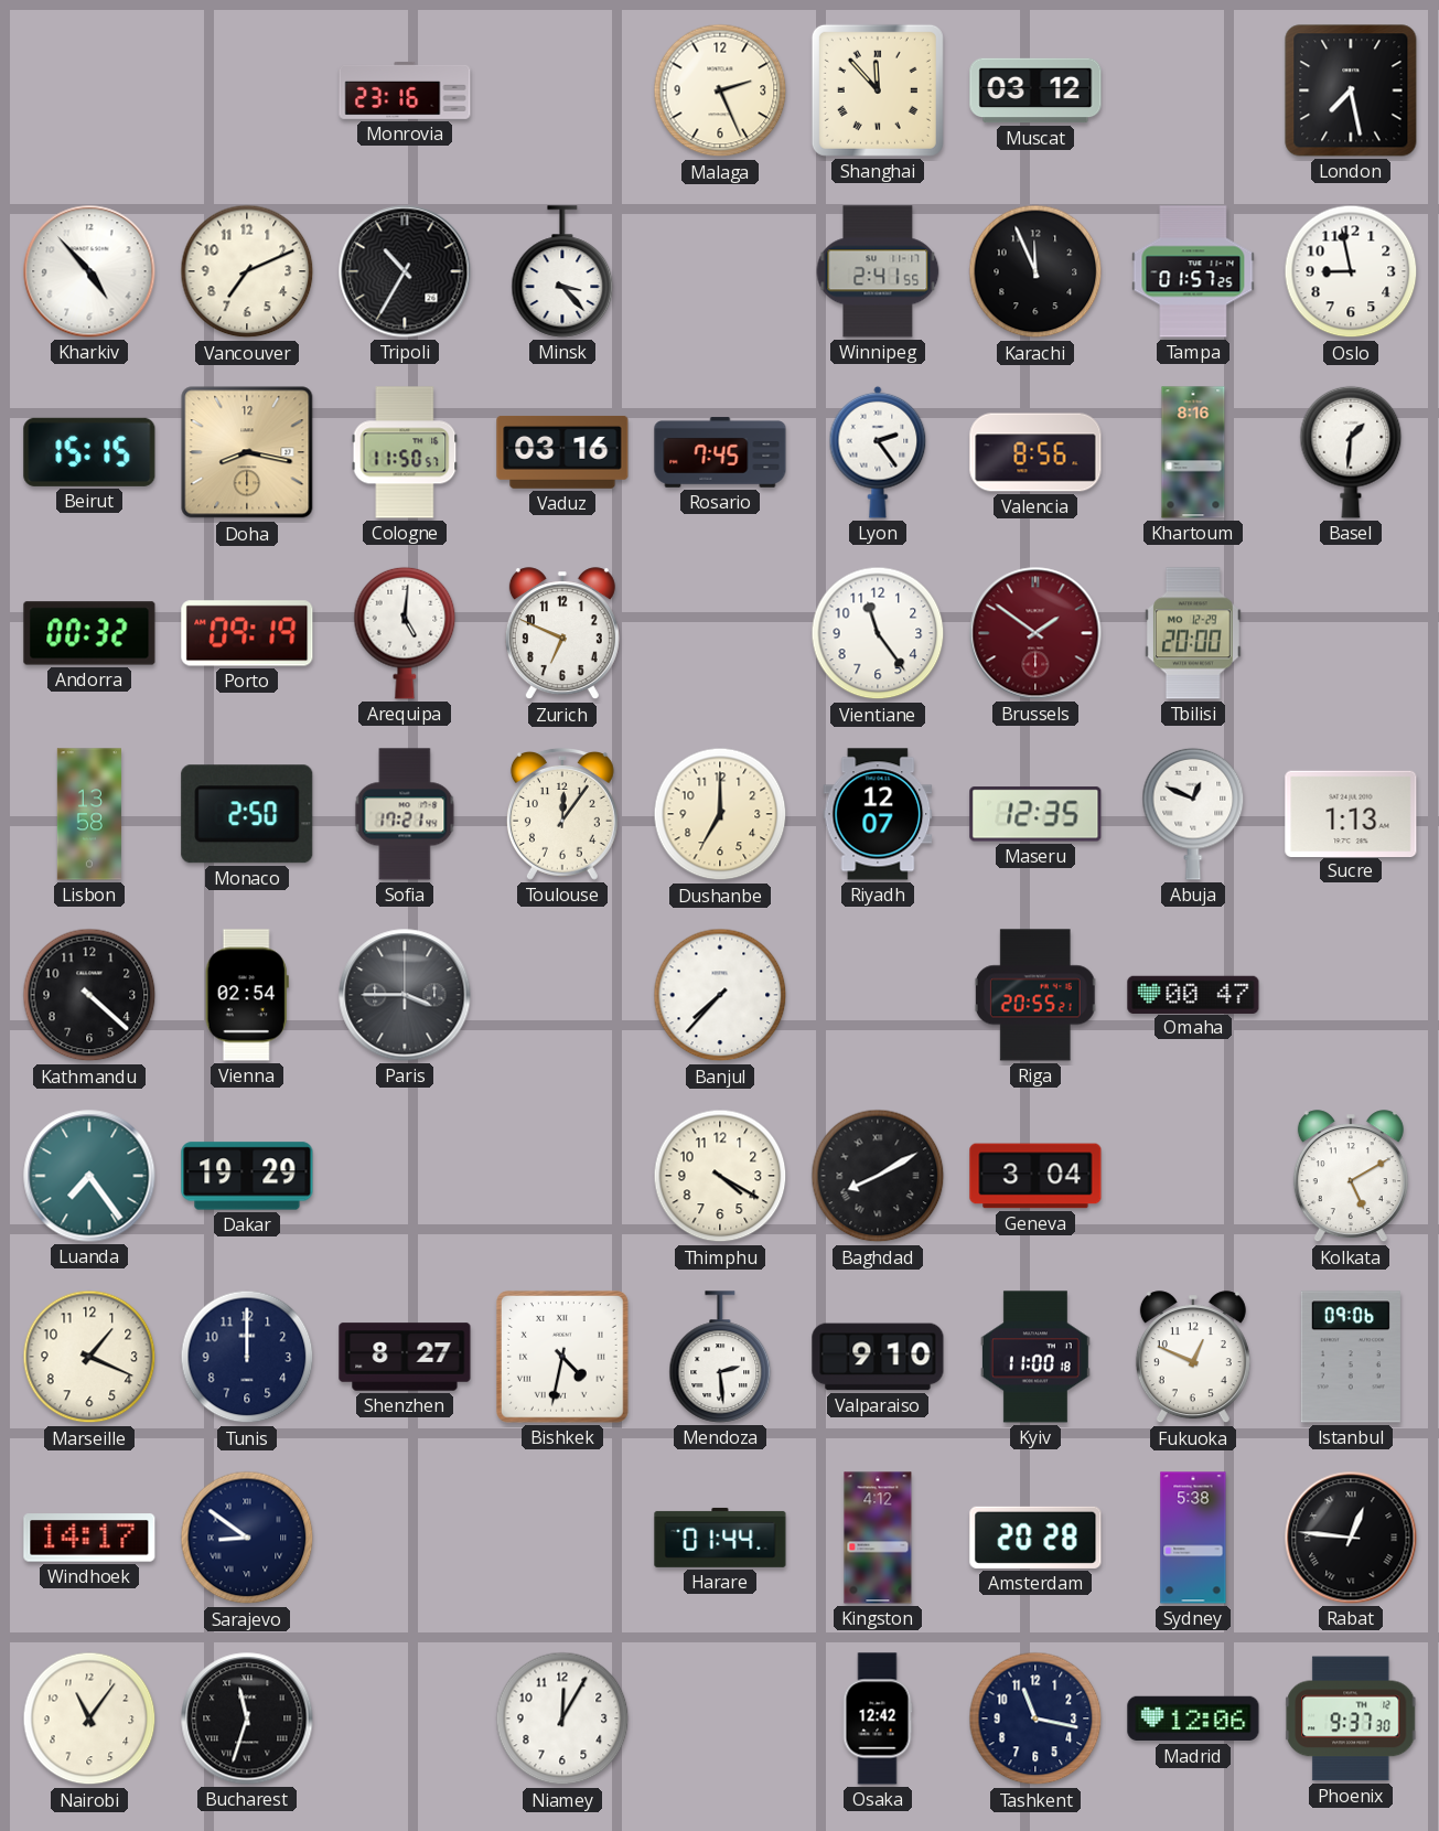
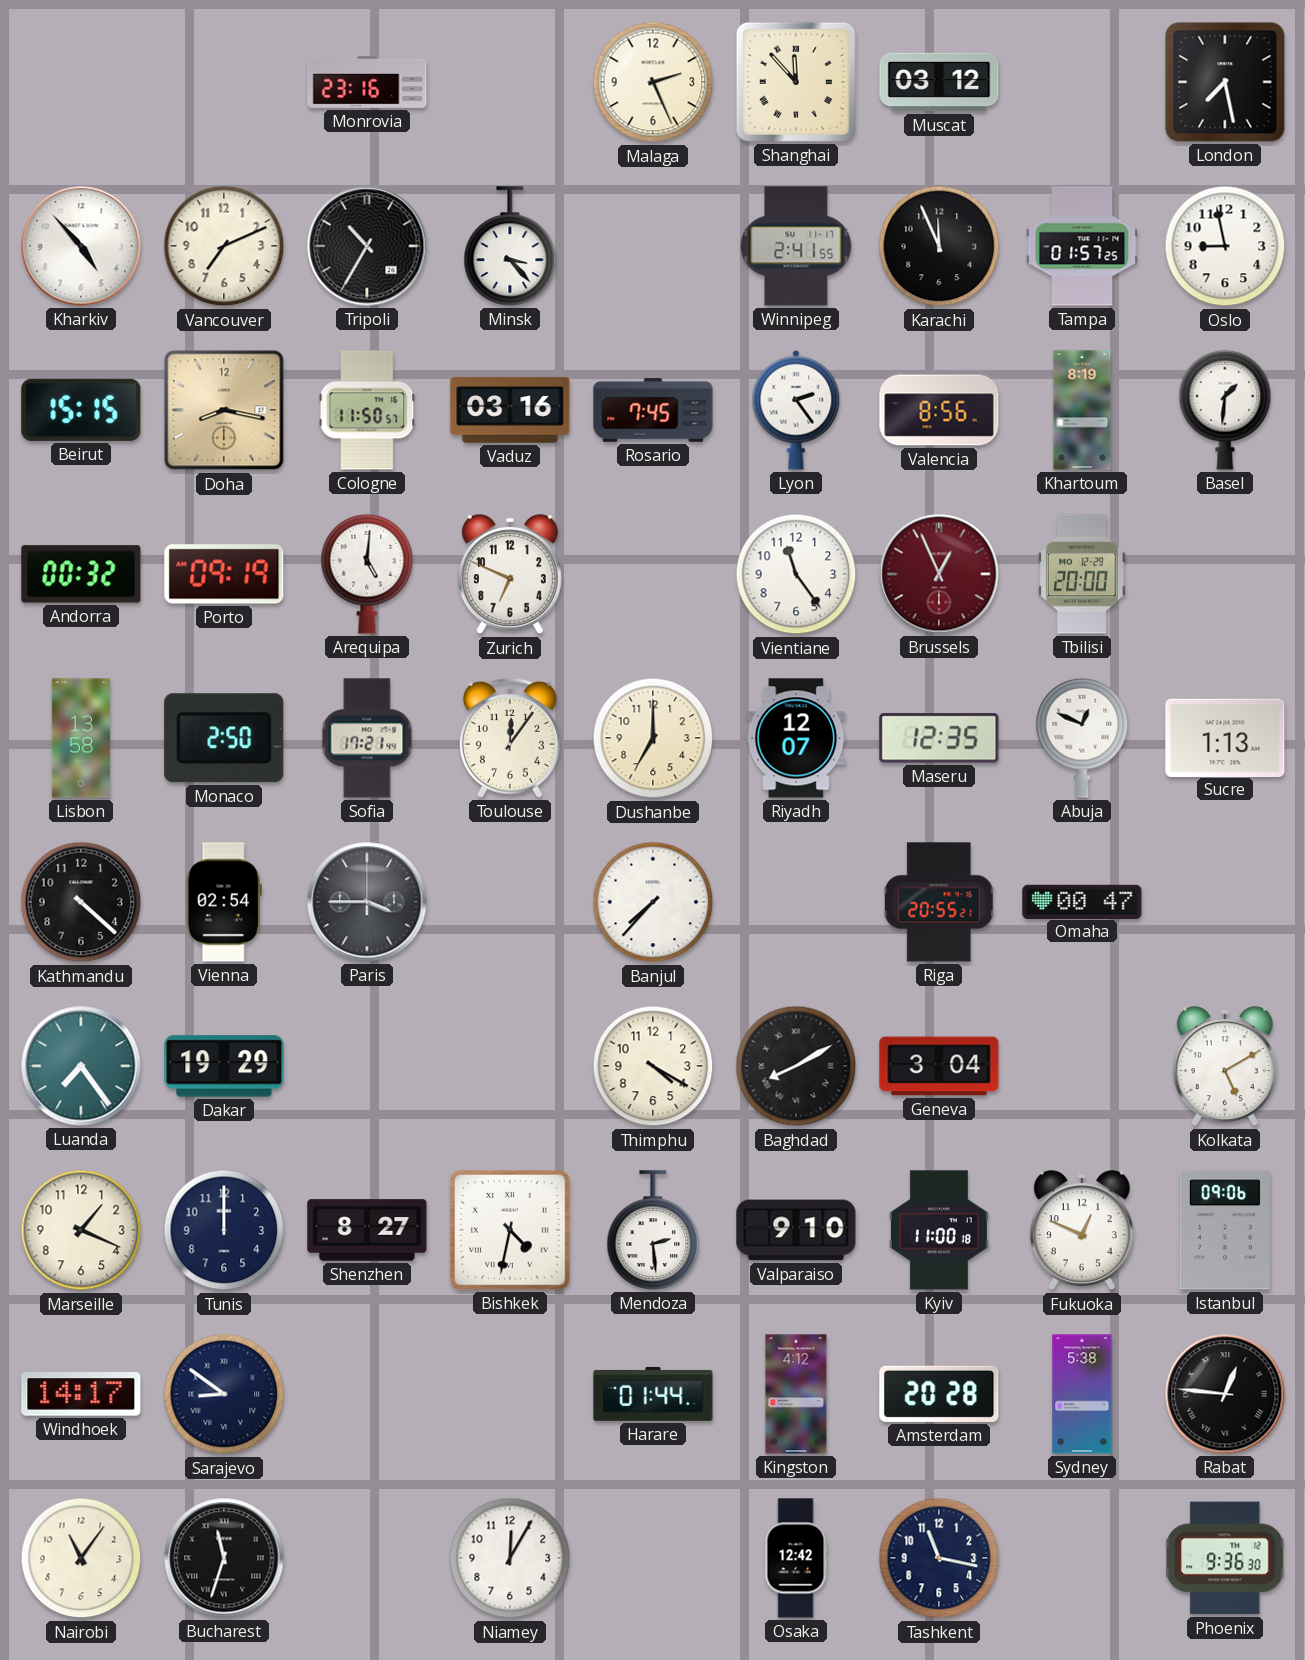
Khartoum: 8:16 -> 8:19 (1082, 410)
Brussels: 1:51 -> 12:56 (939, 574)
Madrid: 12:06 -> none (1193, 1718)
Phoenix: 9:37 -> 9:36 (1226, 1558)
